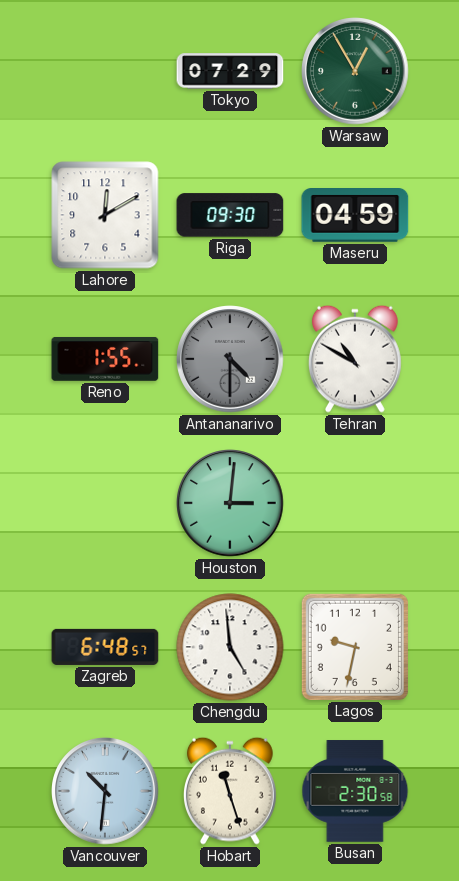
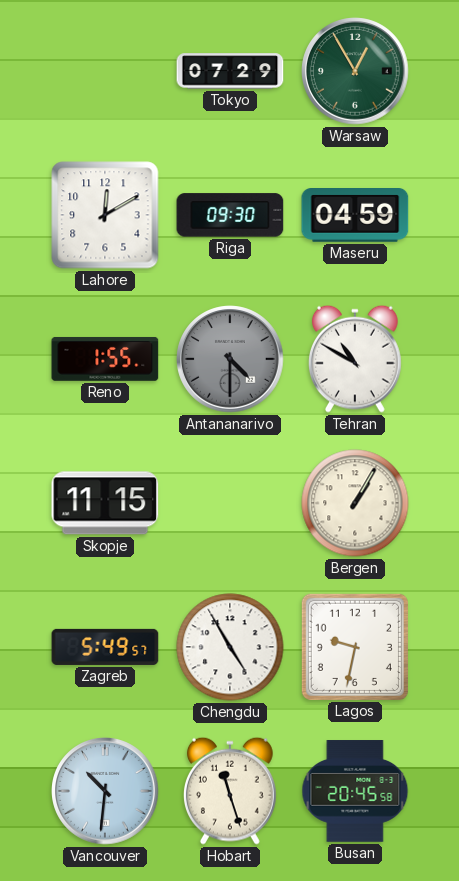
Skopje: none -> 11:15 (105, 503)
Houston: 3:01 -> none (230, 503)
Bergen: none -> 1:05 (355, 503)
Zagreb: 6:48 -> 5:49 (105, 647)
Chengdu: 4:59 -> 4:55 (230, 647)
Busan: 2:30 -> 20:45 (355, 791)
